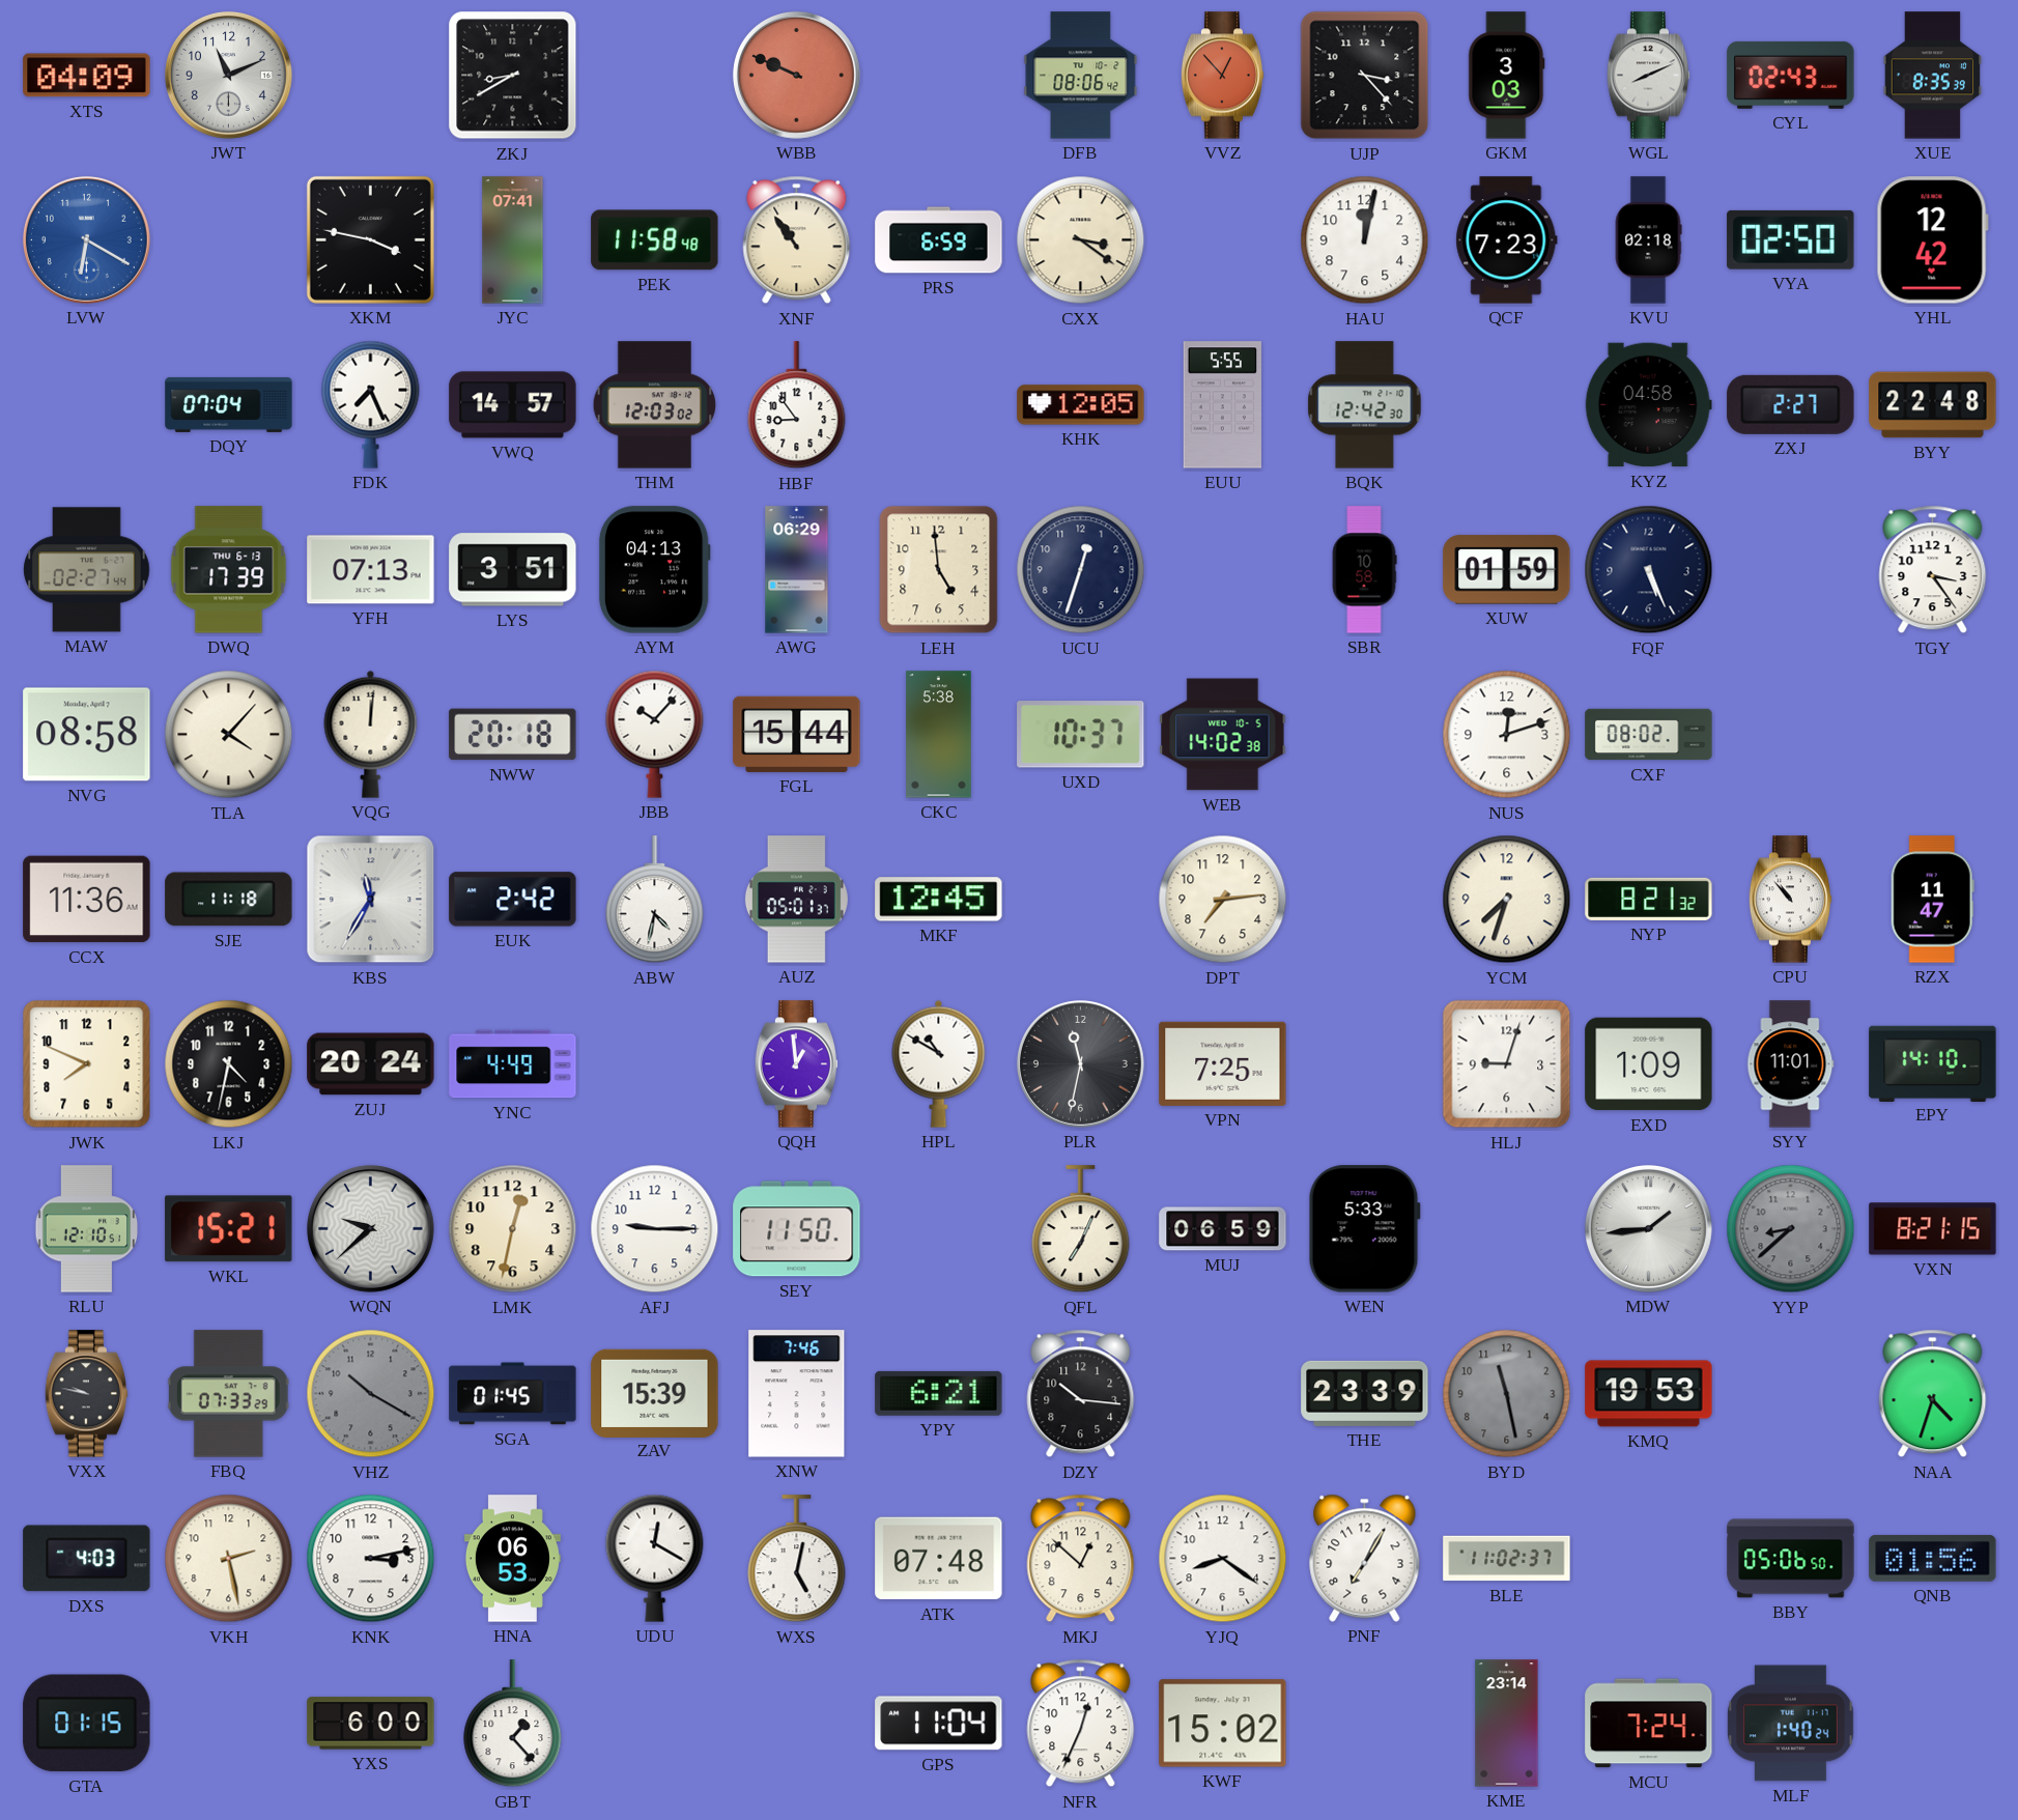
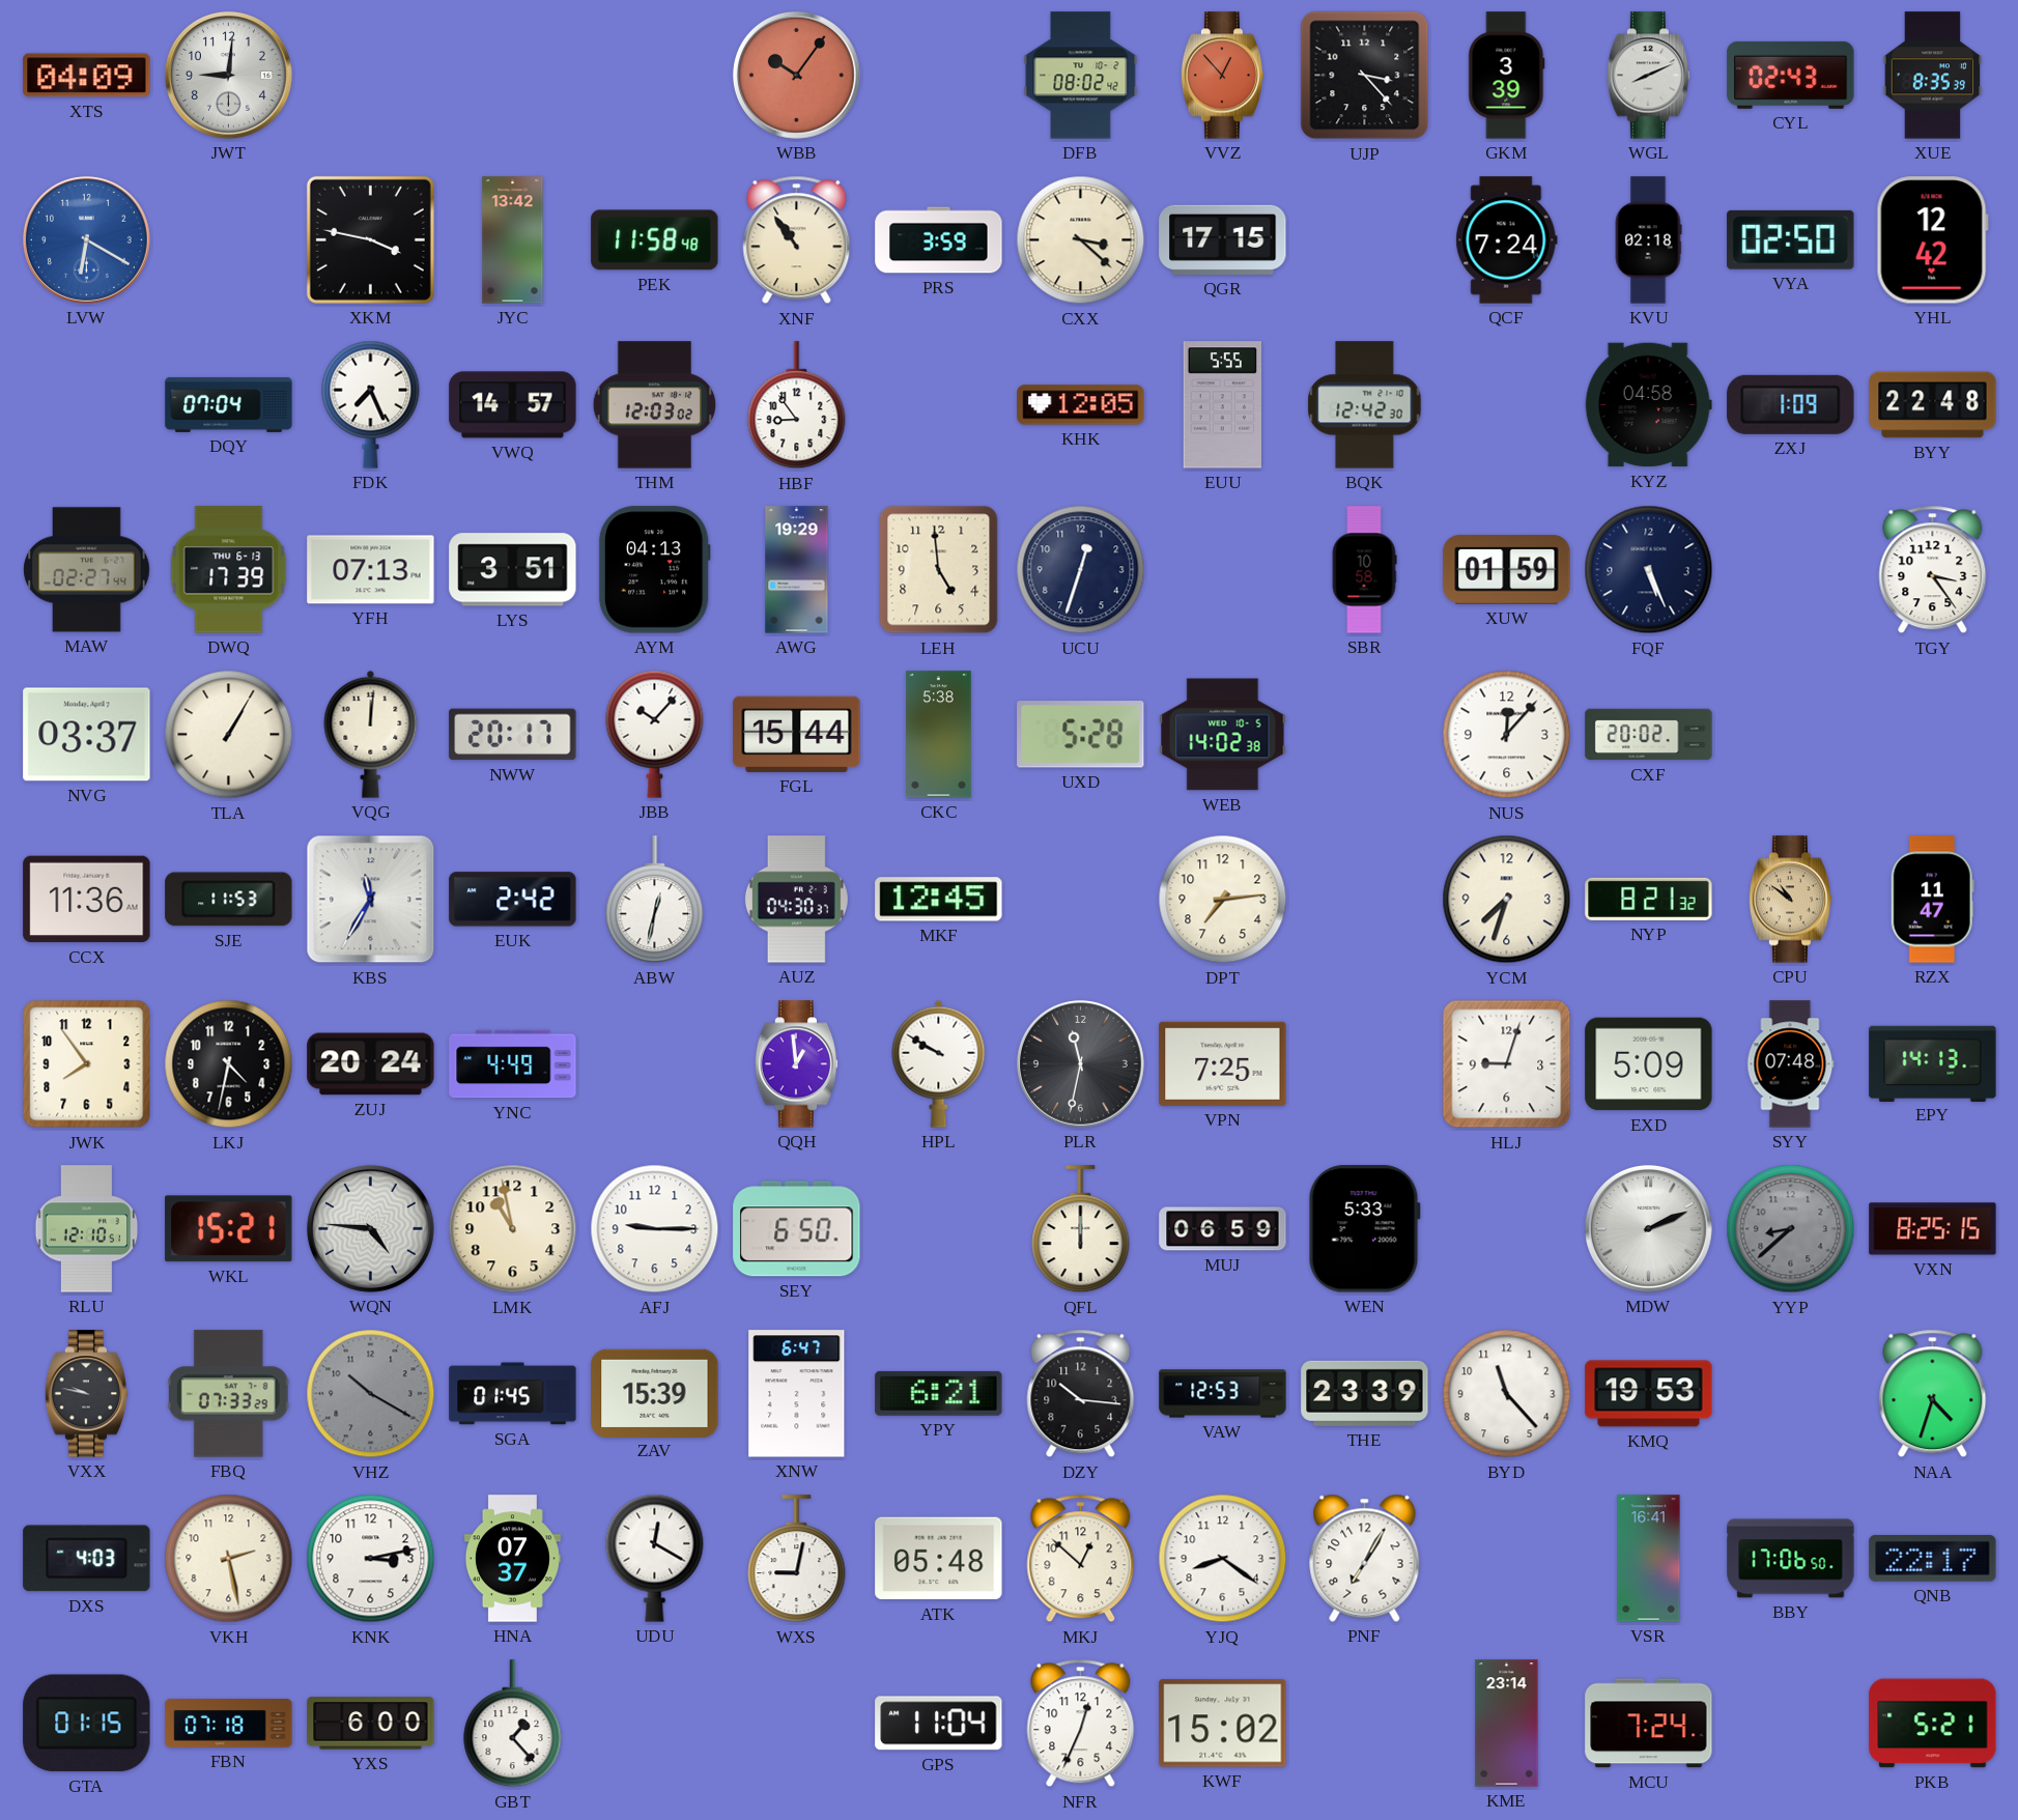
JWT: 11:11 -> 9:01 (228, 75)
ZKJ: 8:40 -> none (513, 76)
WBB: 9:49 -> 10:06 (796, 75)
DFB: 08:06 -> 08:02 (1081, 76)
GKM: 3:03 -> 3:39 (1507, 76)
JYC: 07:41 -> 13:42 (513, 240)
PRS: 6:59 -> 3:59 (939, 240)
CXX: 3:21 -> 3:22 (1081, 240)
QGR: none -> 17:15 (1223, 239)
HAU: 12:02 -> none (1365, 240)
QCF: 7:23 -> 7:24 (1507, 240)
ZXJ: 2:27 -> 1:09 (1791, 404)
AWG: 06:29 -> 19:29 (797, 570)
NVG: 08:58 -> 03:37 (87, 735)
TLA: 4:07 -> 1:05 (229, 735)
NWW: 20:18 -> 20:17 (513, 735)
UXD: 10:37 -> 5:28 (1081, 735)
NUS: 12:12 -> 12:07 (1507, 735)
CXF: 08:02 -> 20:02 (1649, 735)
SJE: 11:18 -> 11:53 (229, 900)
ABW: 4:32 -> 12:32 (655, 900)
AUZ: 05:01 -> 04:30 (796, 900)
CPU: 10:53 -> 10:51 (1791, 900)
CPU dial: white -> champagne (1791, 900)
JWK: 7:49 -> 7:54 (87, 1064)
HPL: 10:50 -> 9:50 (939, 1063)
EXD: 1:09 -> 5:09 (1649, 1064)
SYY: 11:01 -> 07:48 (1791, 1064)
EPY: 14:10 -> 14:13 (1933, 1063)
WQN: 9:38 -> 4:46 (370, 1228)
LMK: 12:32 -> 10:58 (513, 1229)
SEY: 11:50 -> 6:50 (797, 1229)
QFL: 7:04 -> 12:00 (1081, 1229)
MDW: 1:44 -> 2:11 (1648, 1228)
VXN: 8:21 -> 8:25 (1933, 1229)
XNW: 7:46 -> 6:47 (797, 1394)
VAW: none -> 12:53 (1223, 1394)
BYD: 11:28 -> 11:23 (1507, 1394)
BYD dial: grey -> white (1507, 1394)
HNA: 06:53 -> 07:37 (512, 1559)
WXS: 5:02 -> 9:02 (797, 1559)
ATK: 07:48 -> 05:48 (939, 1559)
BLE: 11:02 -> none (1507, 1559)
VSR: none -> 16:41 (1649, 1559)
BBY: 05:06 -> 17:06 (1791, 1559)
QNB: 01:56 -> 22:17 (1933, 1558)
FBN: none -> 07:18 (229, 1724)
MLF: 1:40 -> none (1791, 1724)
PKB: none -> 5:21 (1933, 1724)
